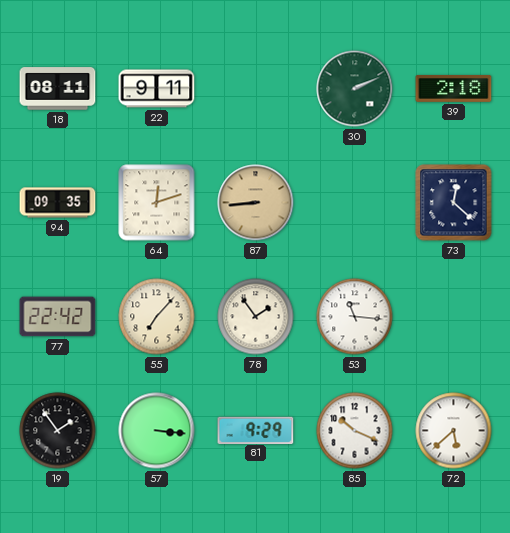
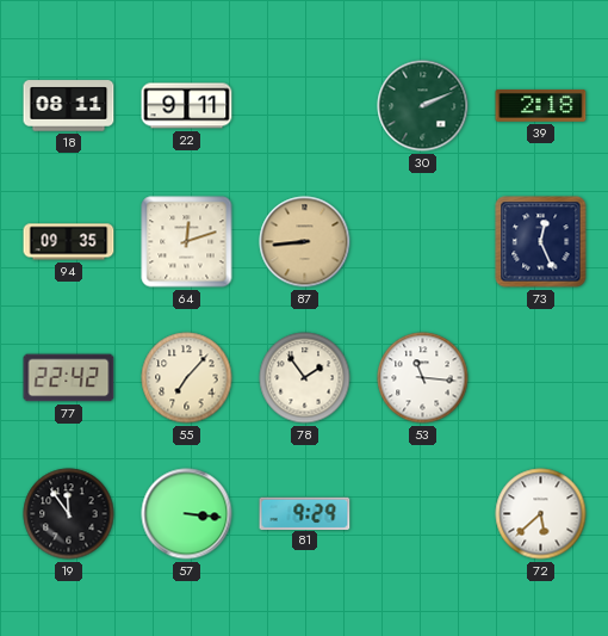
73: 12:22 -> 12:26 (541, 242)
19: 1:54 -> 11:54 (69, 514)
85: 10:19 -> none (355, 431)
